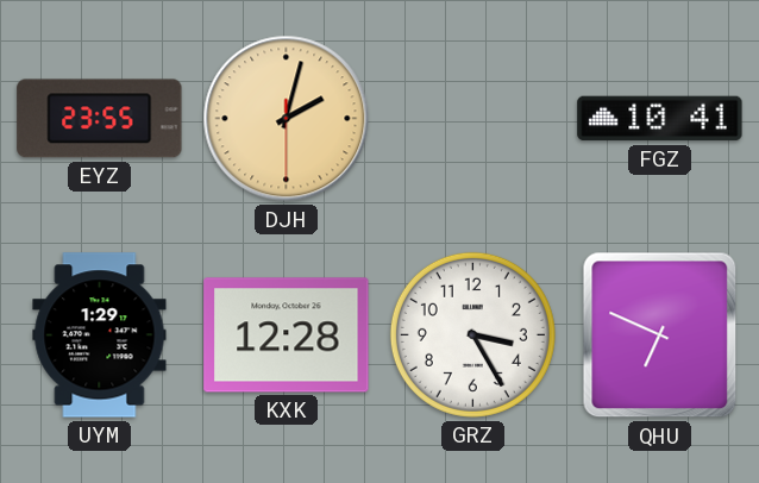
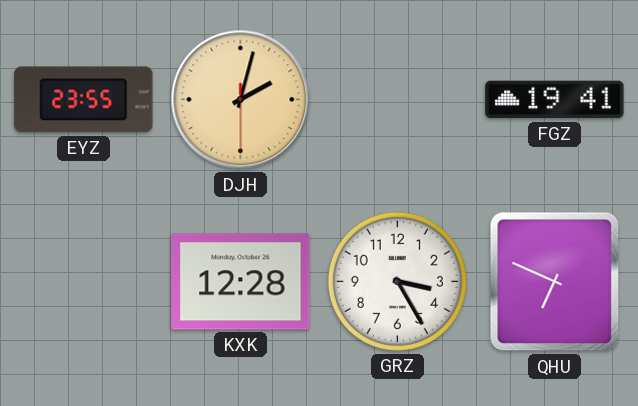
FGZ: 10:41 -> 19:41 (555, 100)
UYM: 1:29 -> none (100, 335)
